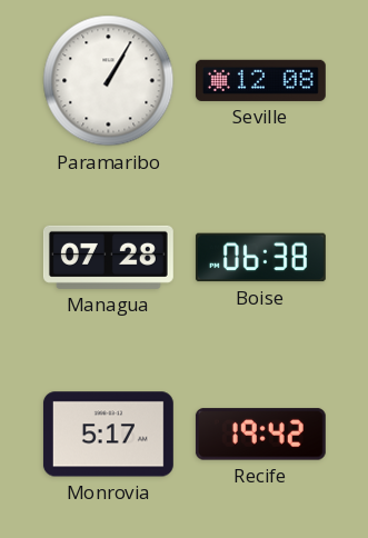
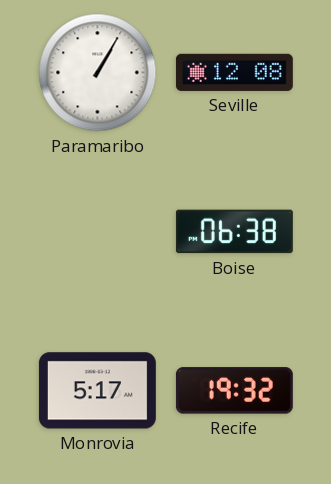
Managua: 07:28 -> none (108, 257)
Recife: 19:42 -> 19:32 (234, 391)
